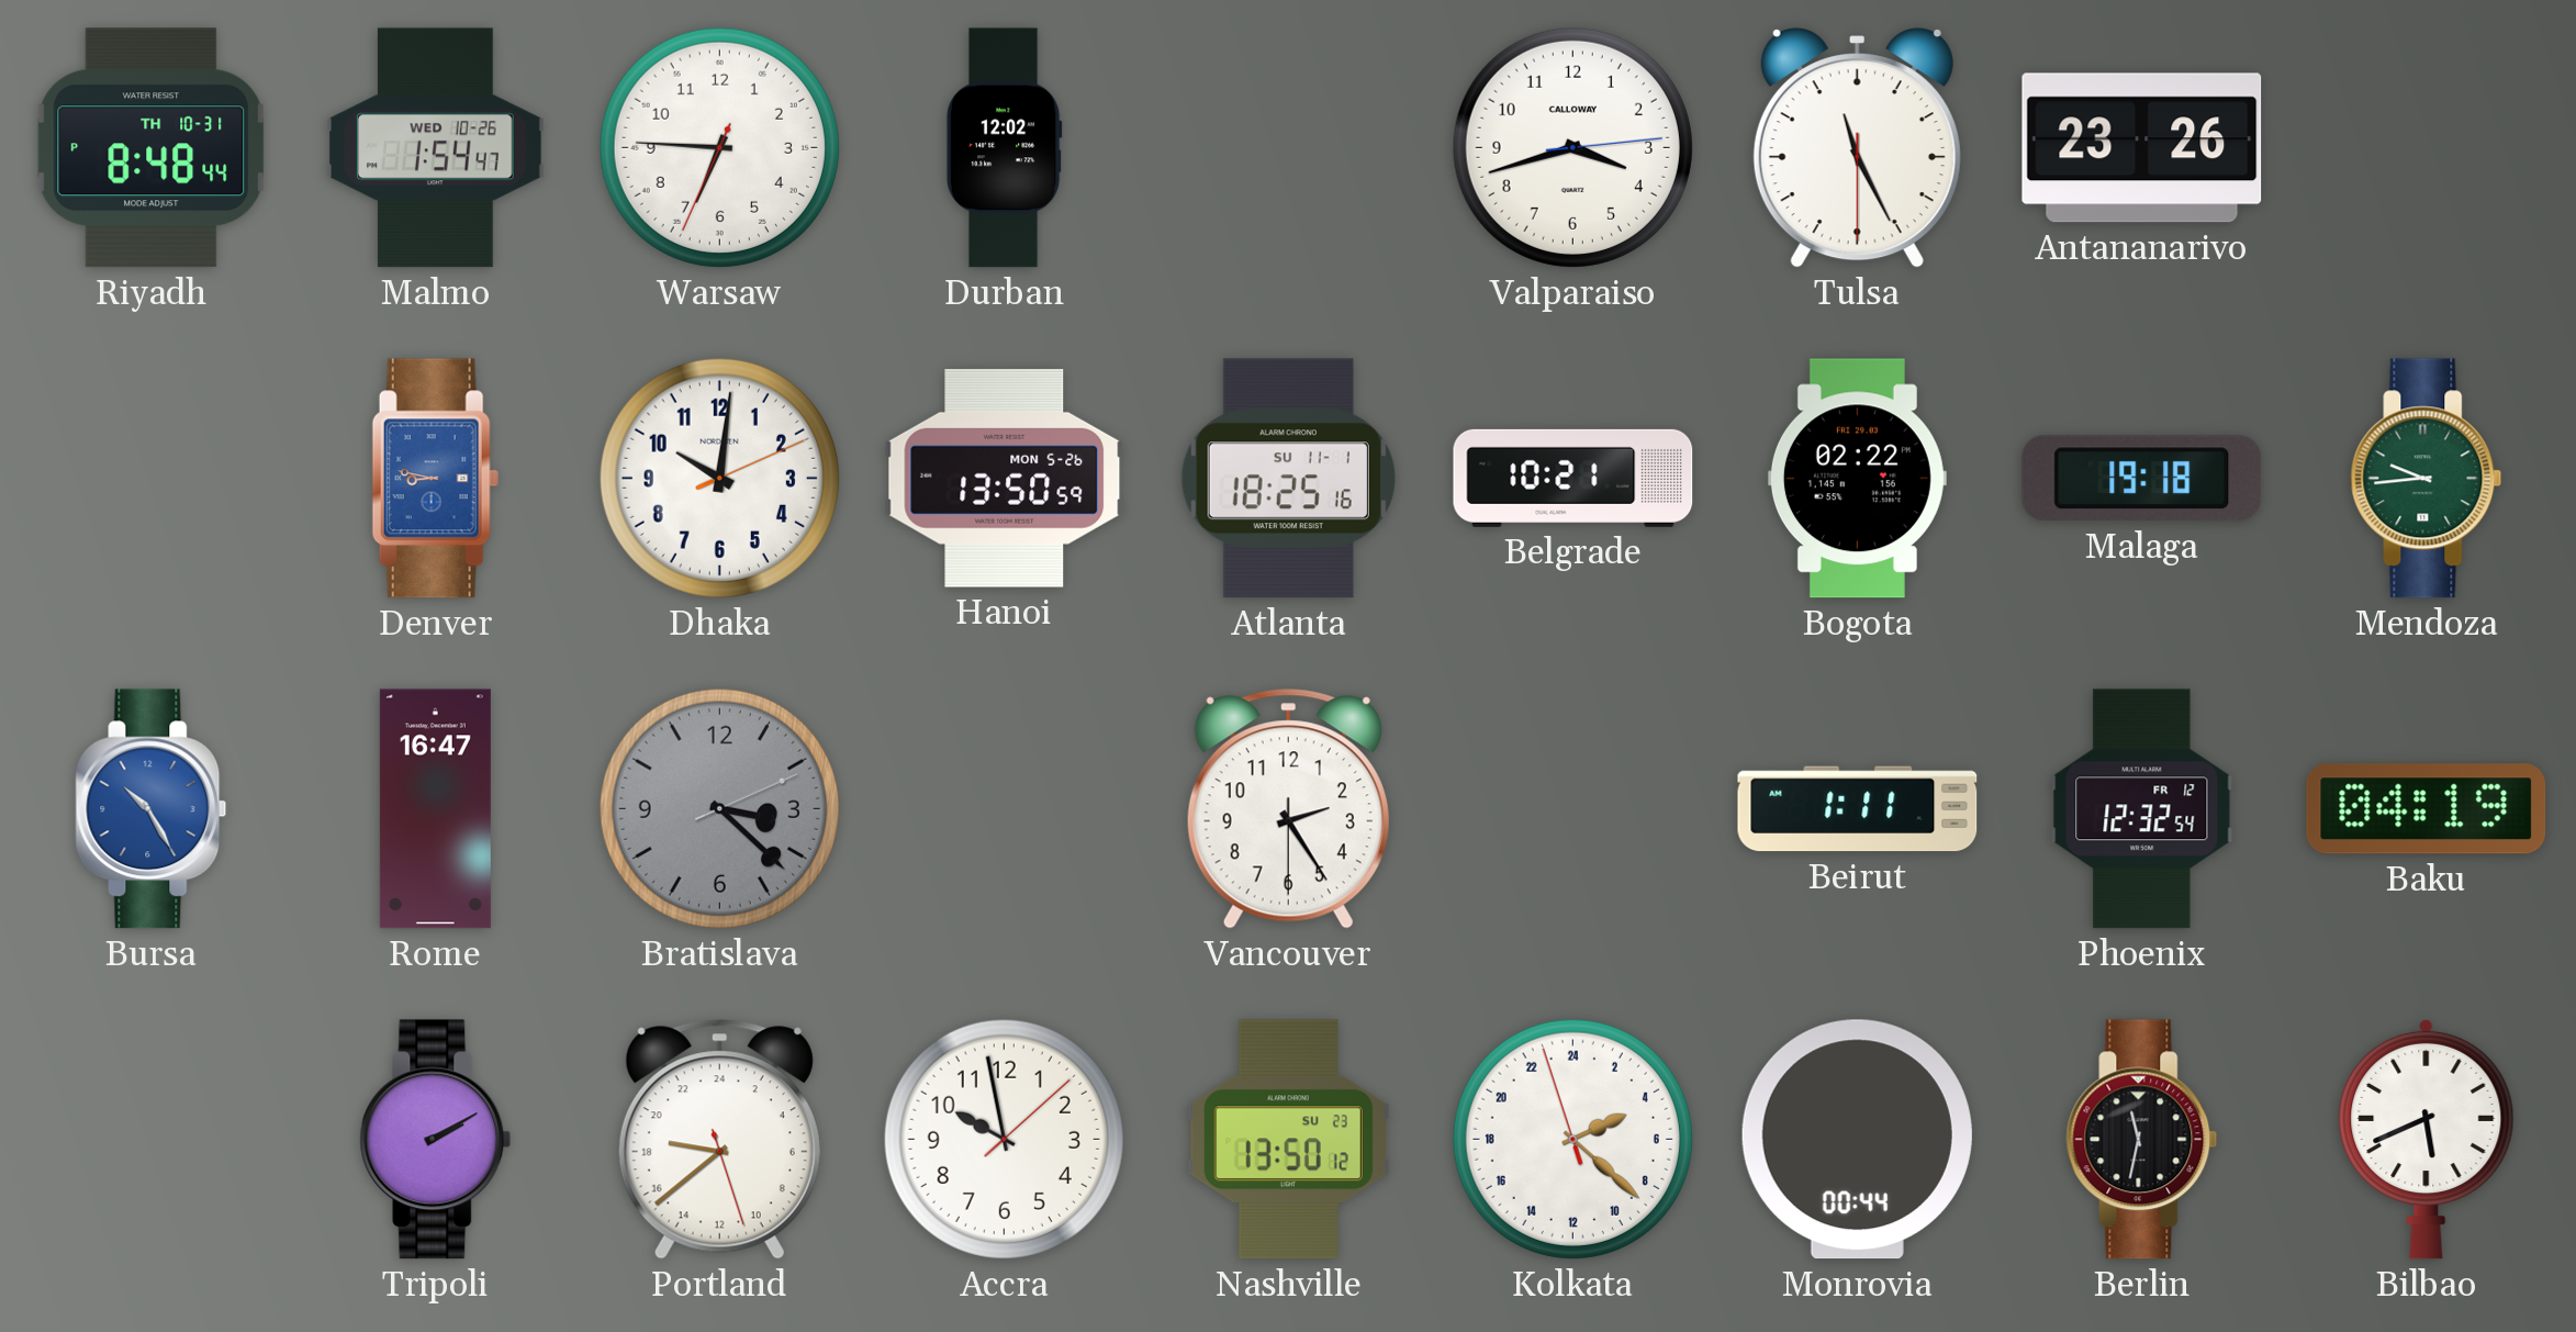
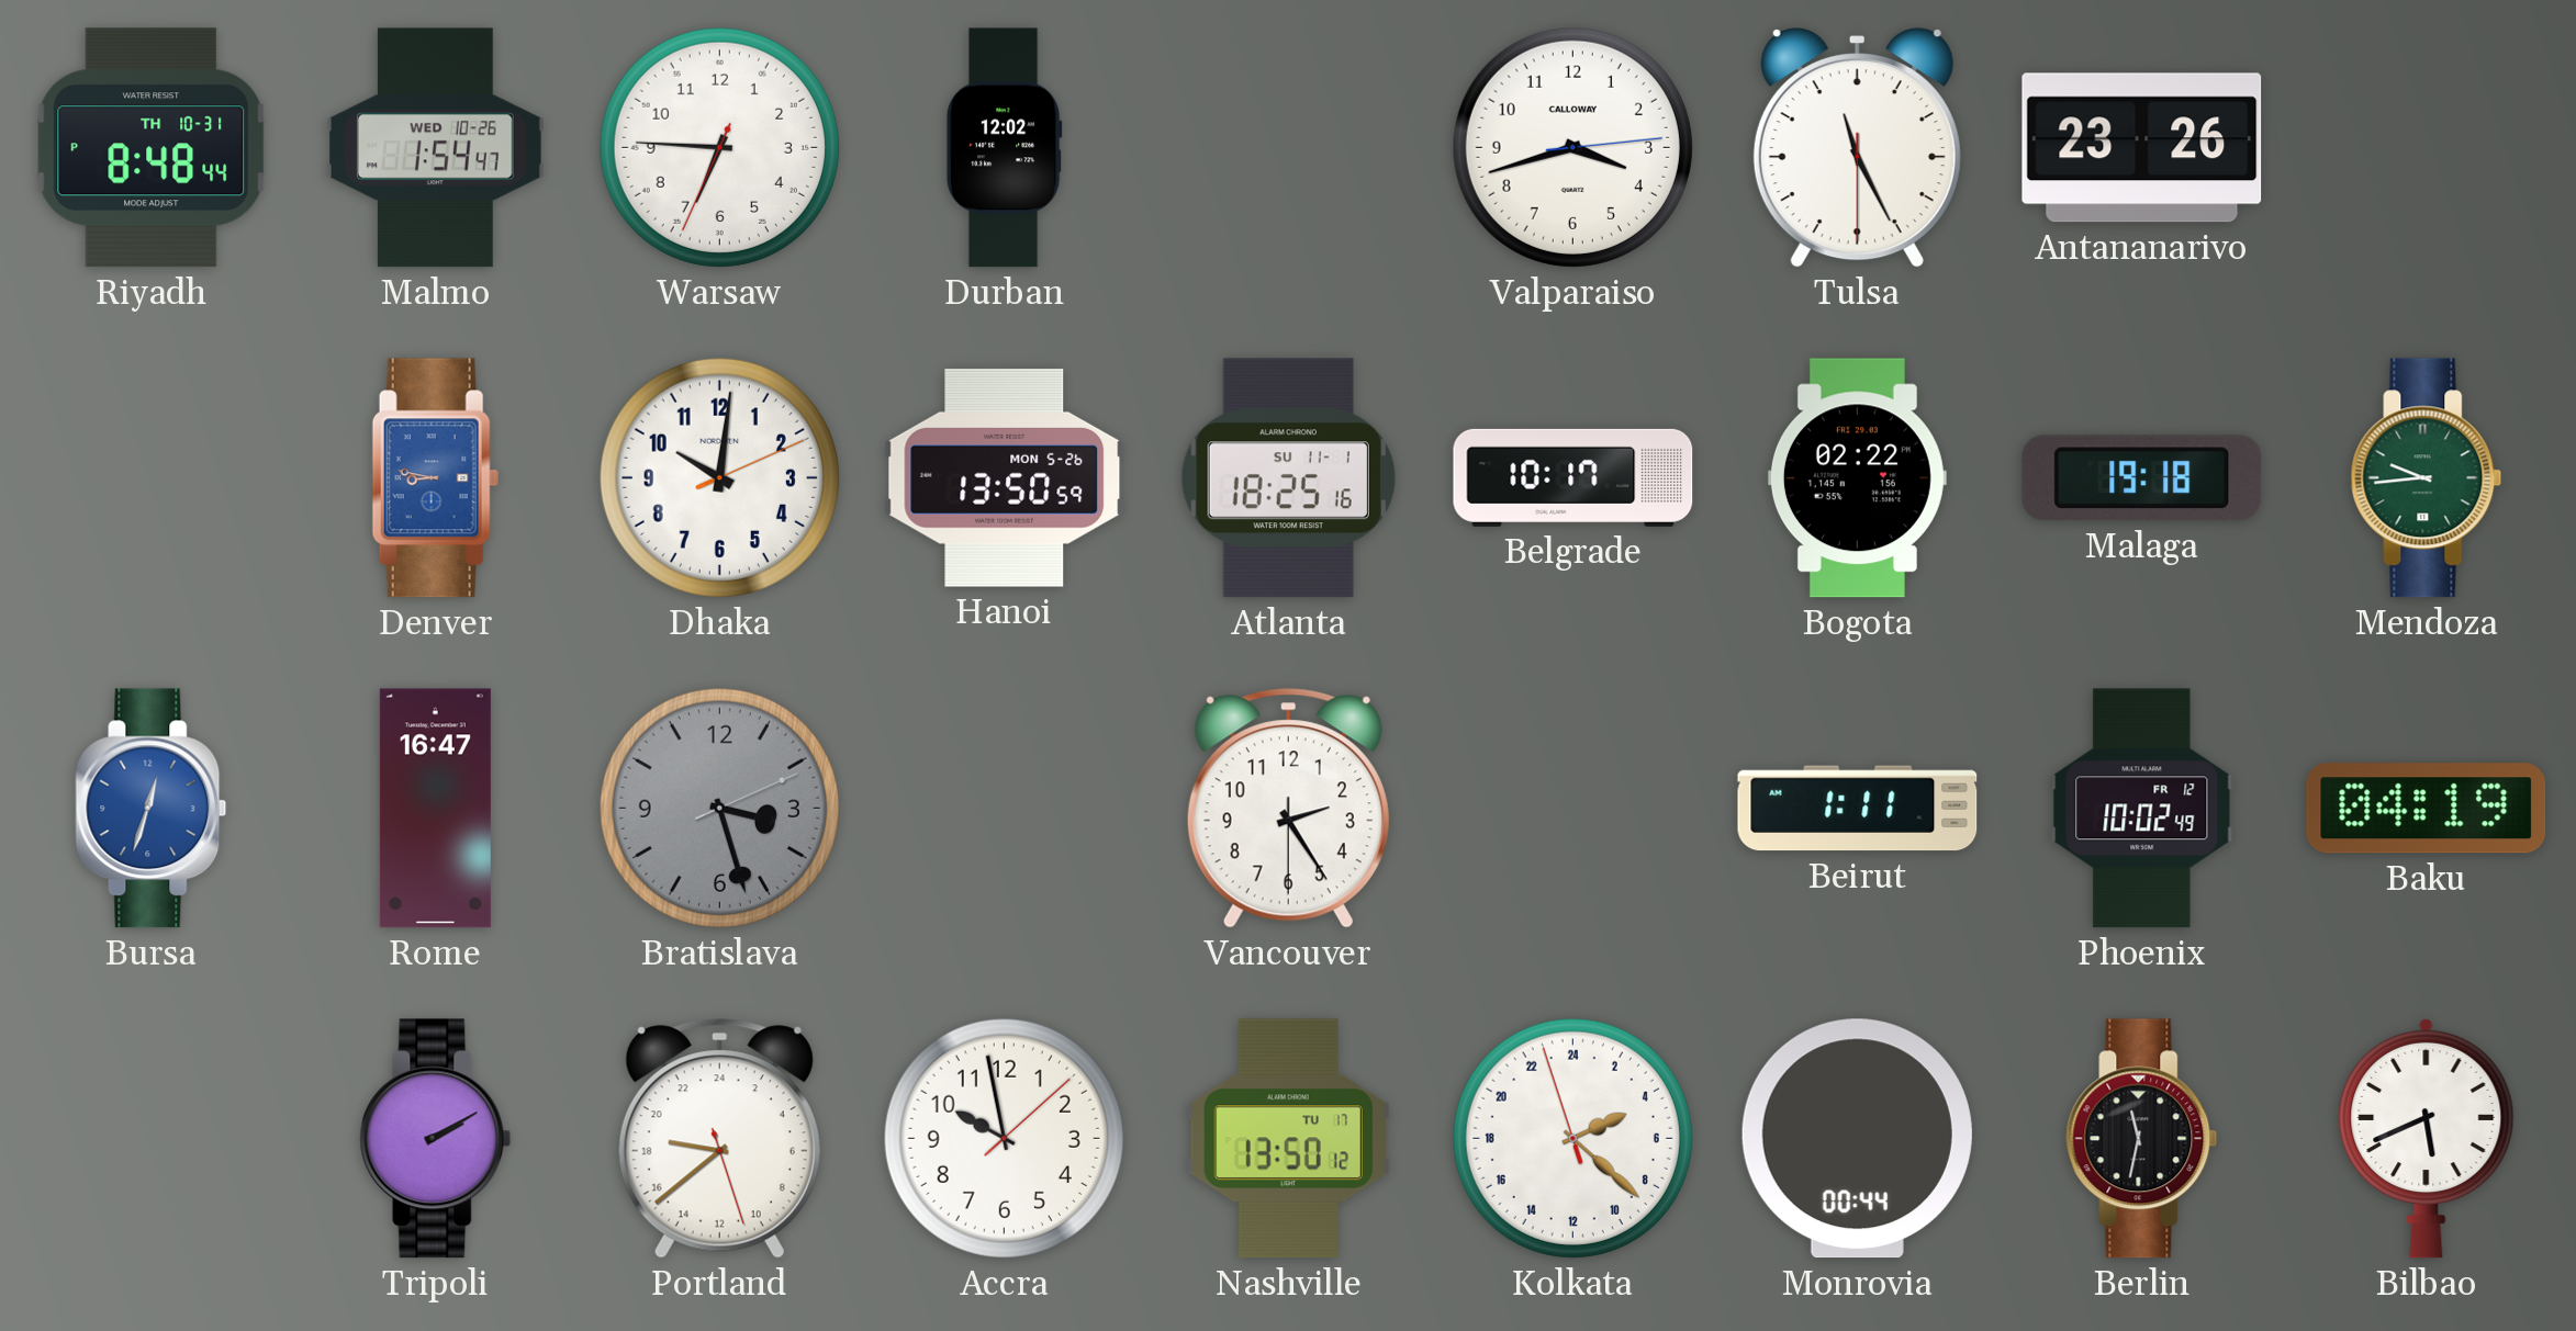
Belgrade: 10:21 -> 10:17 (1573, 477)
Bursa: 10:25 -> 12:33 (152, 809)
Bratislava: 3:22 -> 3:27 (719, 808)
Phoenix: 12:32 -> 10:02 (2142, 809)
Nashville date: SU 23 -> TU 17 (1288, 1139)
